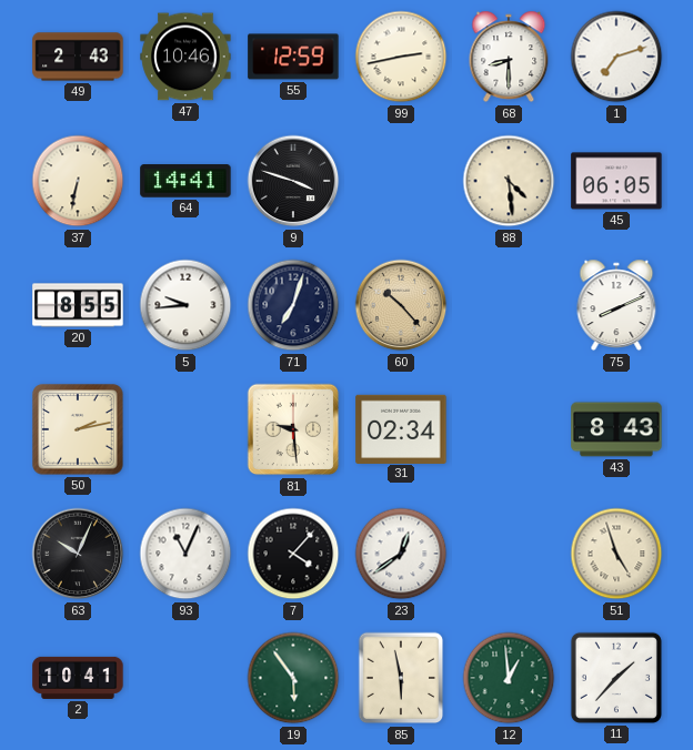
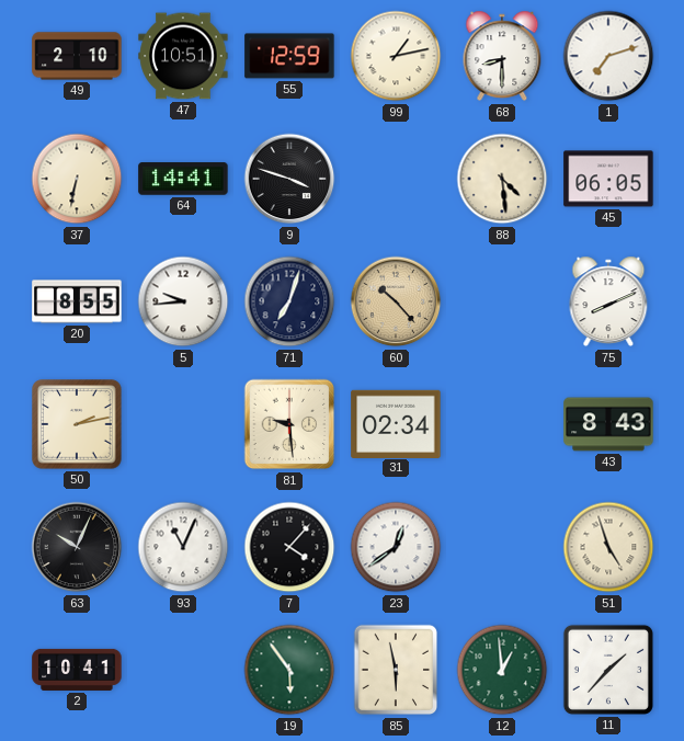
49: 2:43 -> 2:10 (77, 56)
47: 10:46 -> 10:51 (183, 56)
99: 2:43 -> 1:13 (396, 56)
